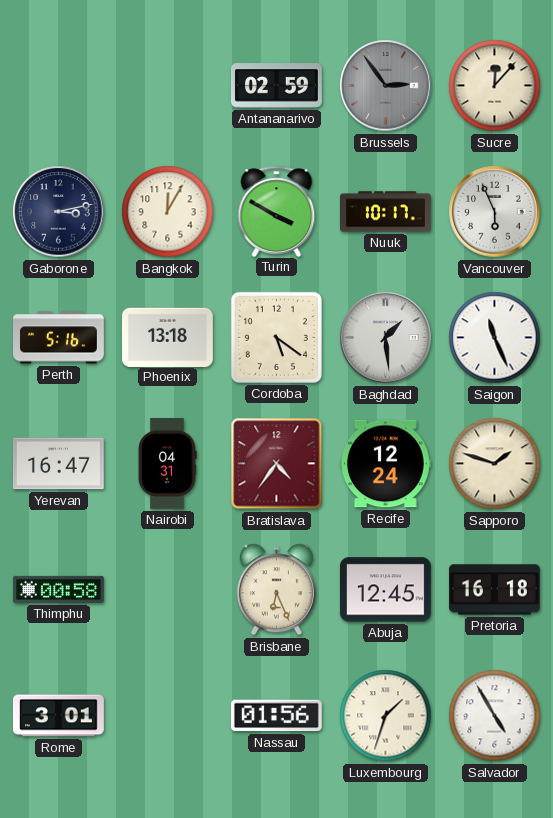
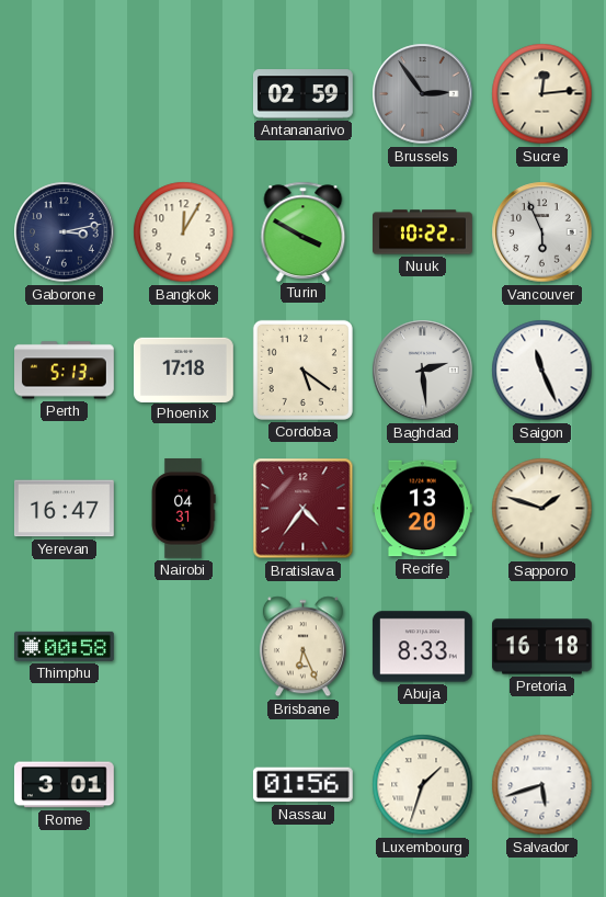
Sucre: 12:07 -> 12:14 (542, 94)
Nuuk: 10:17 -> 10:22 (423, 232)
Perth: 5:16 -> 5:13 (65, 371)
Phoenix: 13:18 -> 17:18 (184, 370)
Baghdad: 1:29 -> 2:29 (423, 371)
Recife: 12:24 -> 13:20 (422, 509)
Abuja: 12:45 -> 8:33 (423, 647)
Salvador: 4:55 -> 5:42 (542, 785)
